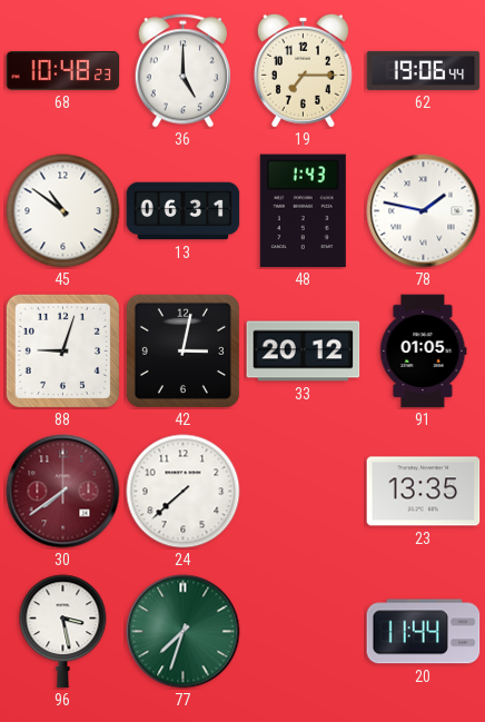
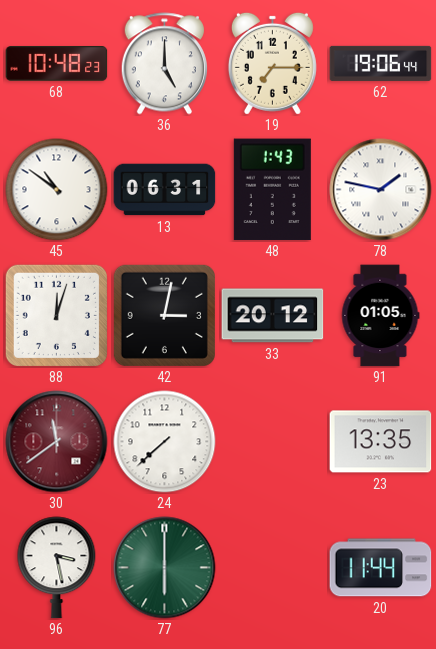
88: 9:03 -> 12:03 (56, 315)
30: 7:39 -> 11:39 (57, 442)
77: 7:33 -> 6:00 (165, 568)
